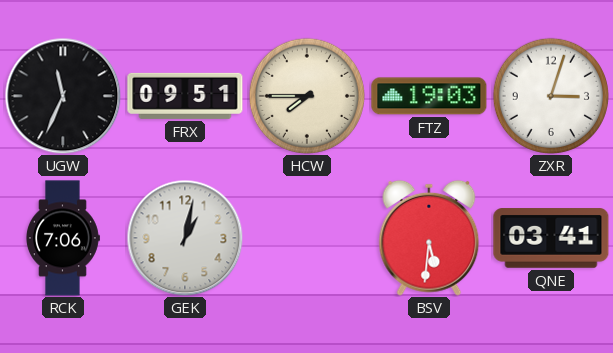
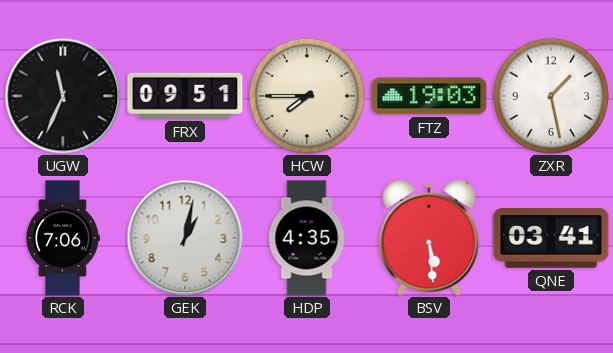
ZXR: 3:03 -> 1:28 (551, 96)
HDP: none -> 4:35 (307, 238)
BSV: 5:31 -> 5:29 (429, 238)
